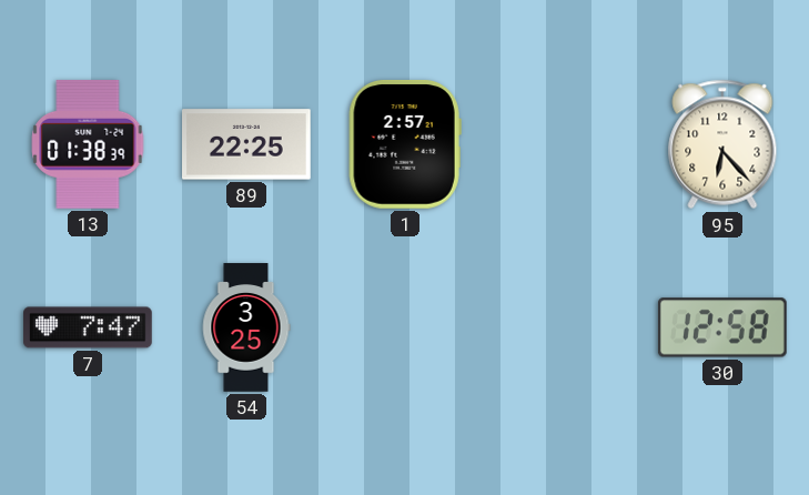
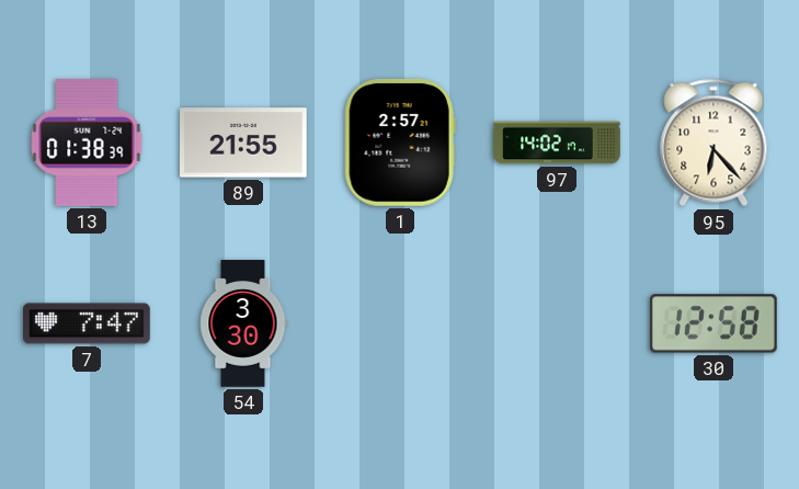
89: 22:25 -> 21:55 (244, 143)
97: none -> 14:02 (557, 143)
54: 3:25 -> 3:30 (243, 323)
